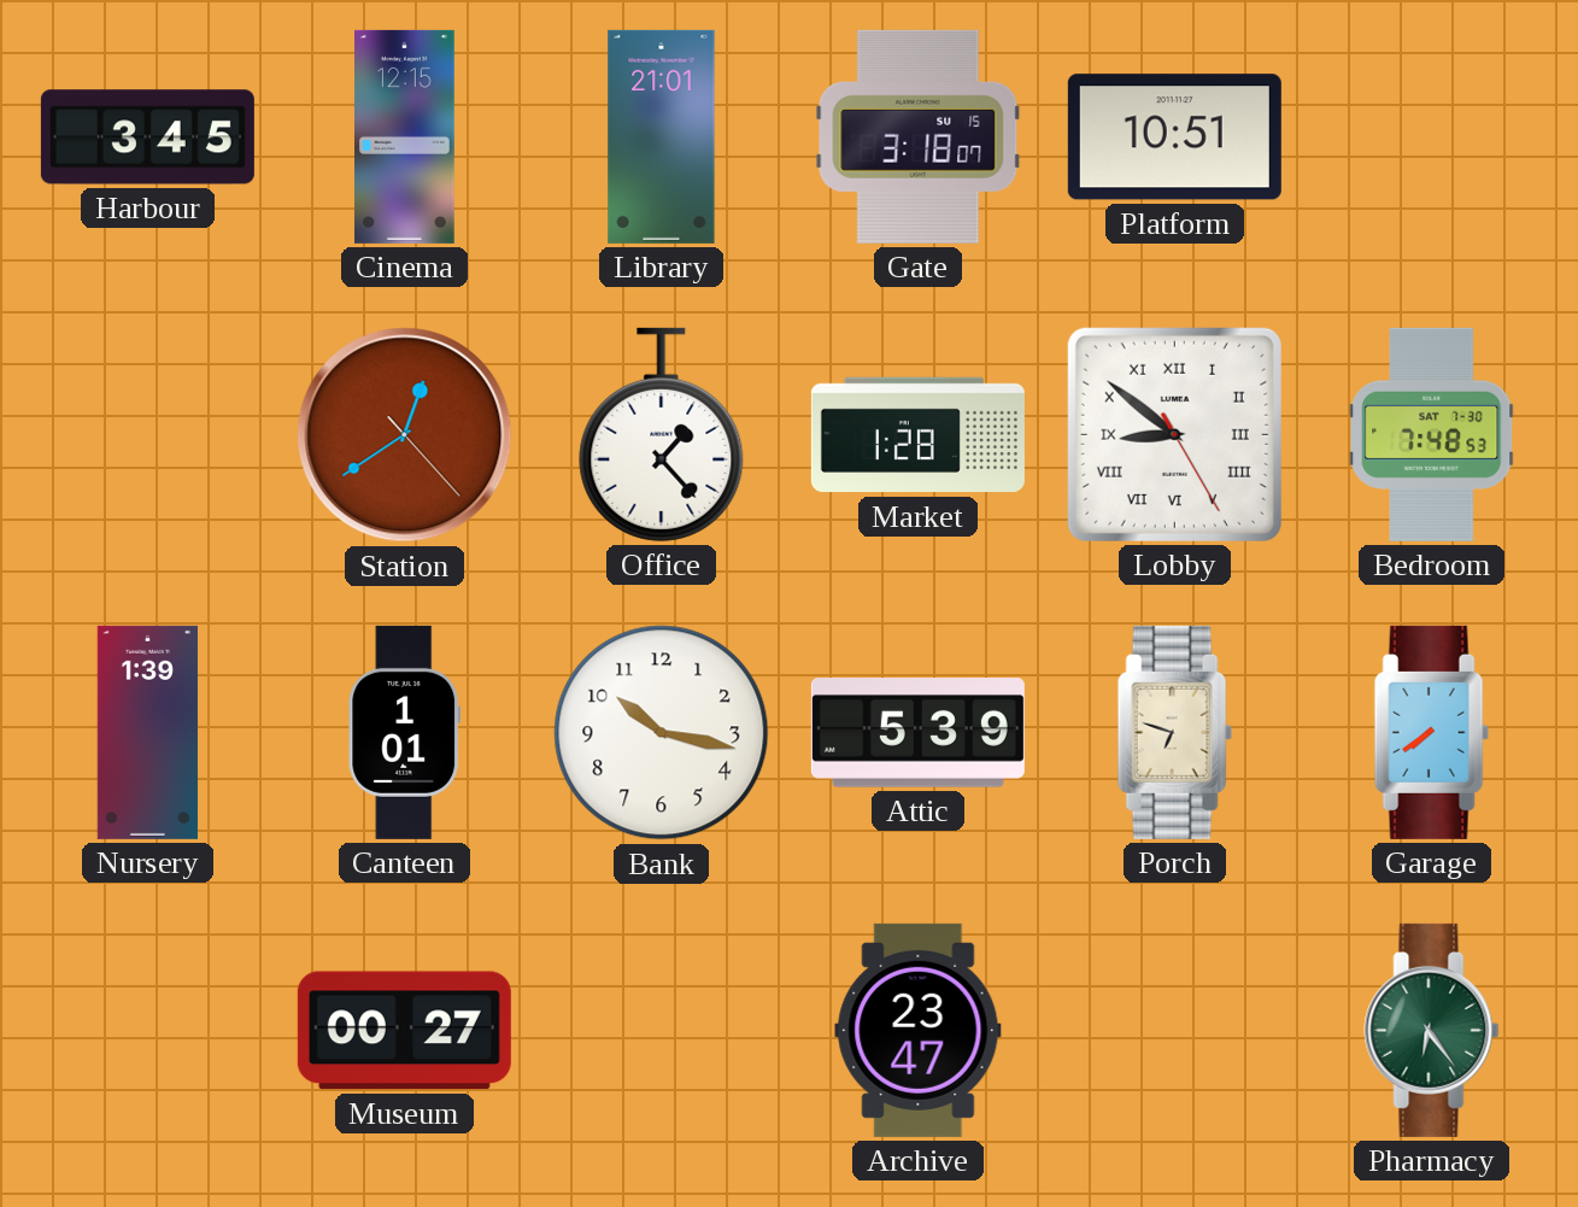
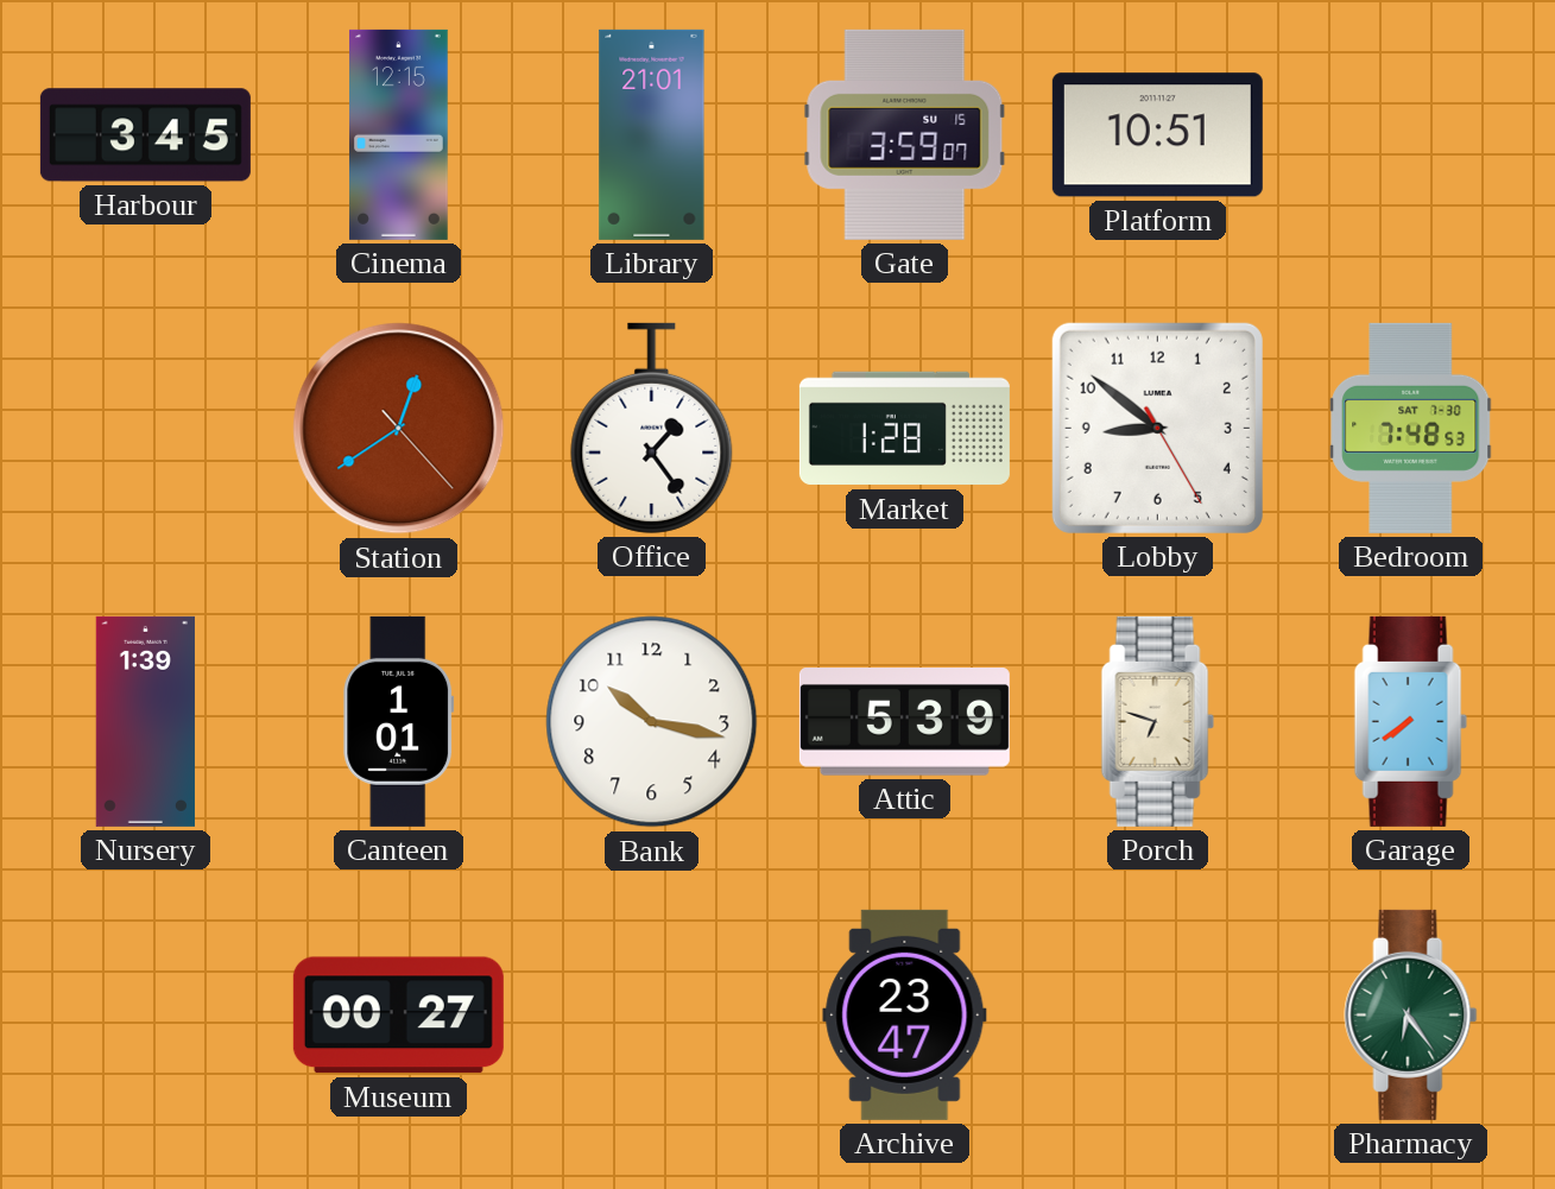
Gate: 3:18 -> 3:59 (905, 134)
Office: 1:23 -> 1:24 (652, 428)
Lobby numerals: Roman -> Arabic (1157, 428)
